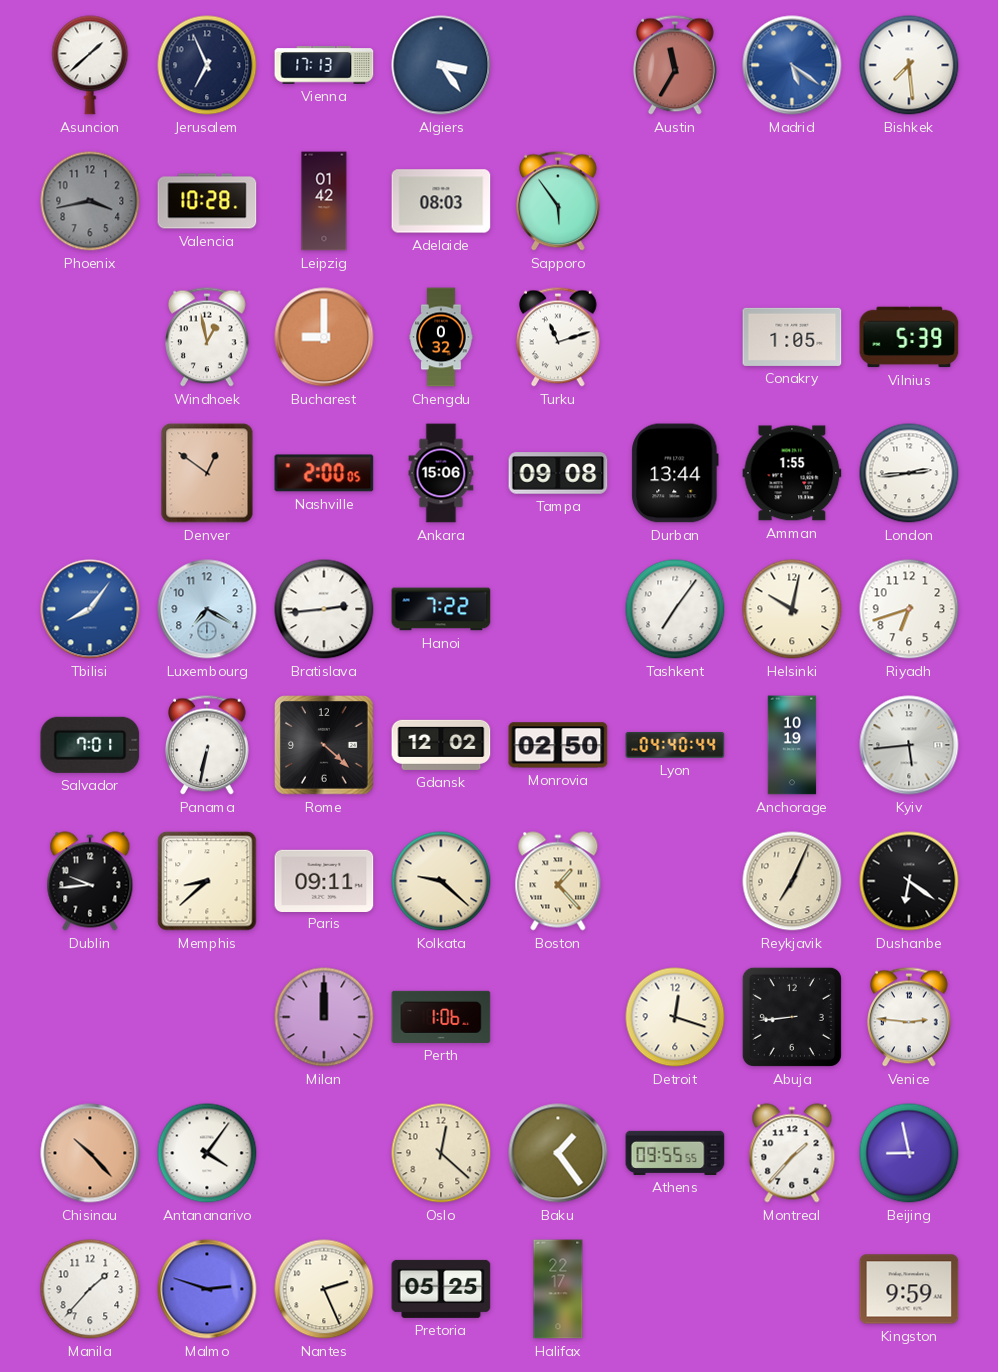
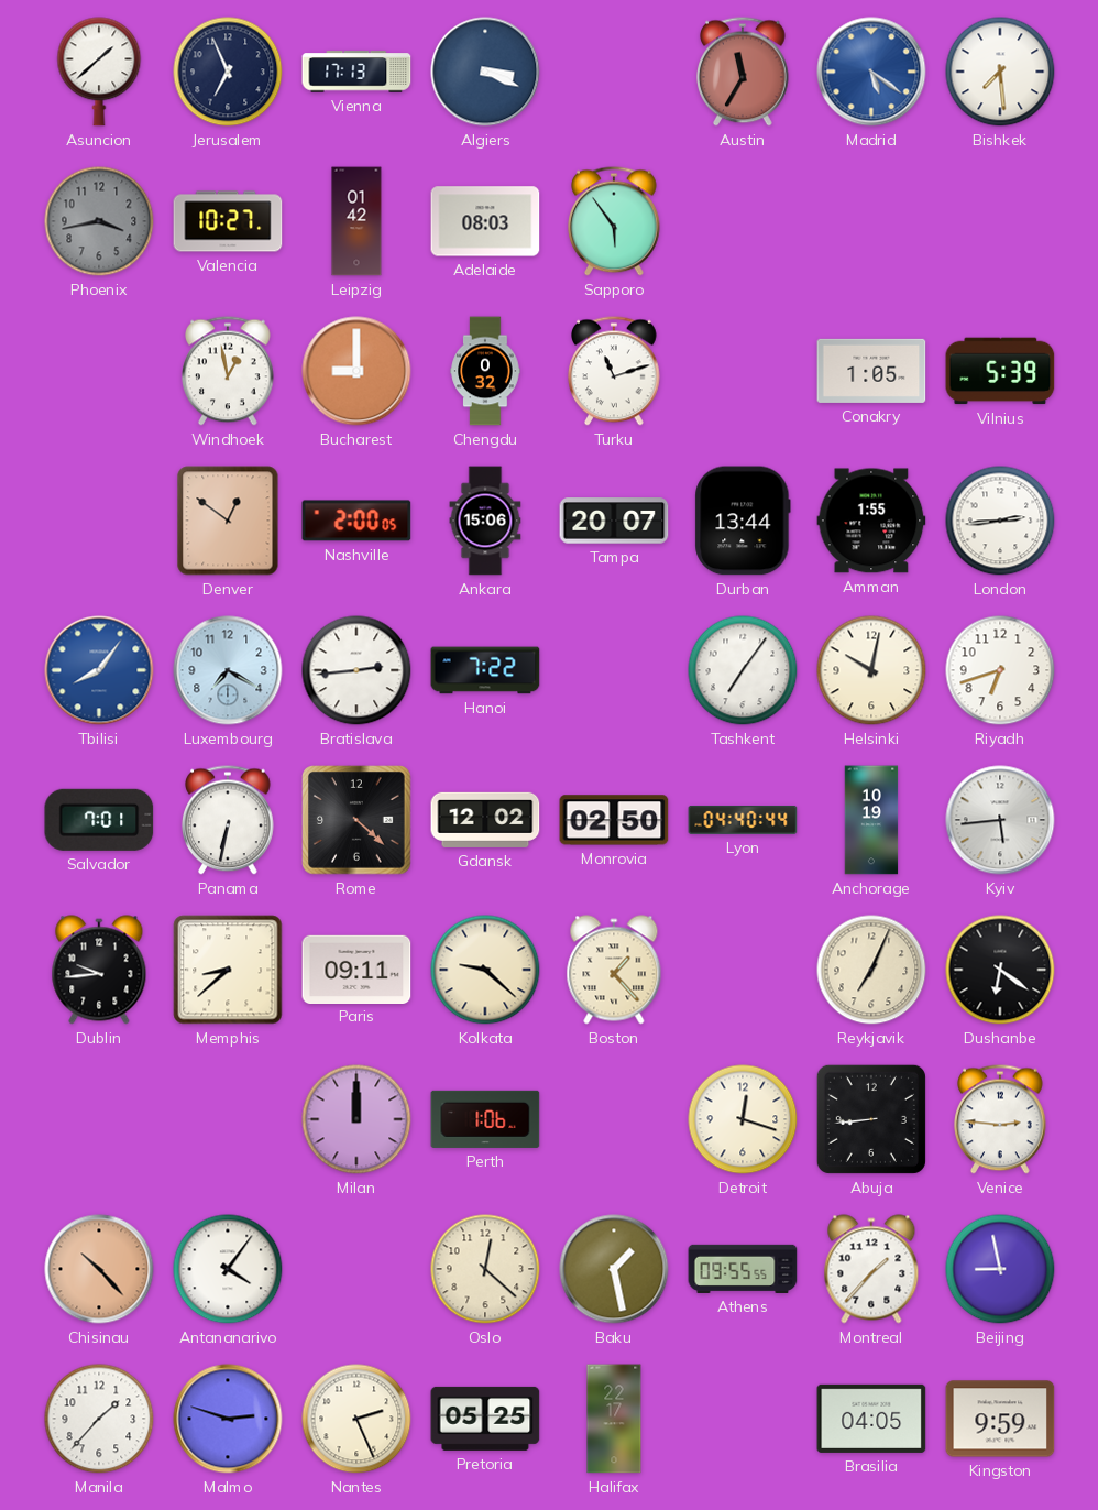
Algiers: 3:24 -> 3:19 (485, 72)
Valencia: 10:28 -> 10:27 (228, 221)
Tampa: 09:08 -> 20:07 (614, 521)
Baku: 1:24 -> 1:28 (614, 1269)
Brasilia: none -> 04:05 (871, 1419)
